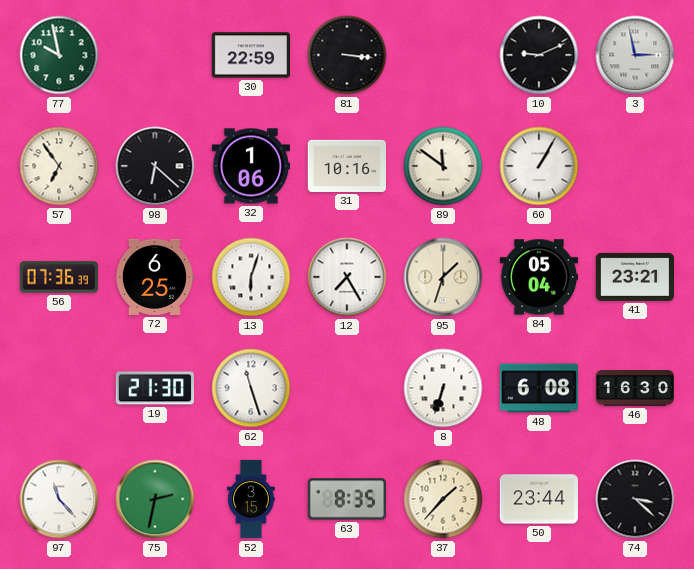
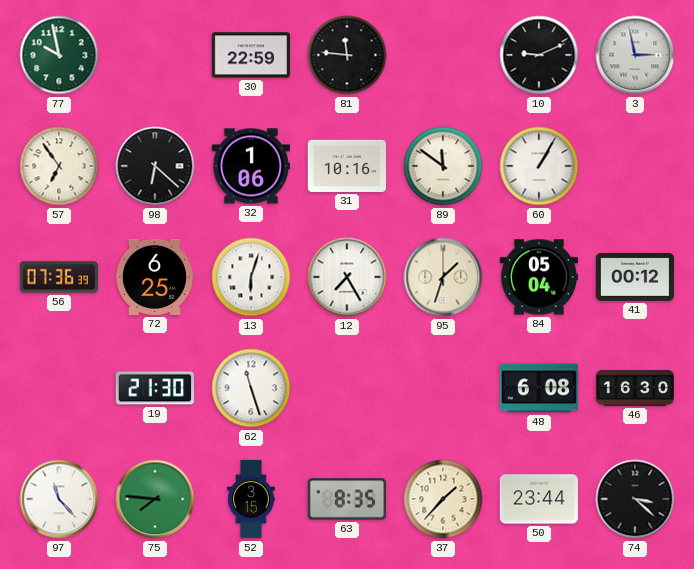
81: 3:16 -> 11:46 (347, 55)
41: 23:21 -> 00:12 (634, 277)
8: 6:33 -> none (443, 388)
75: 2:32 -> 7:46 (155, 499)
